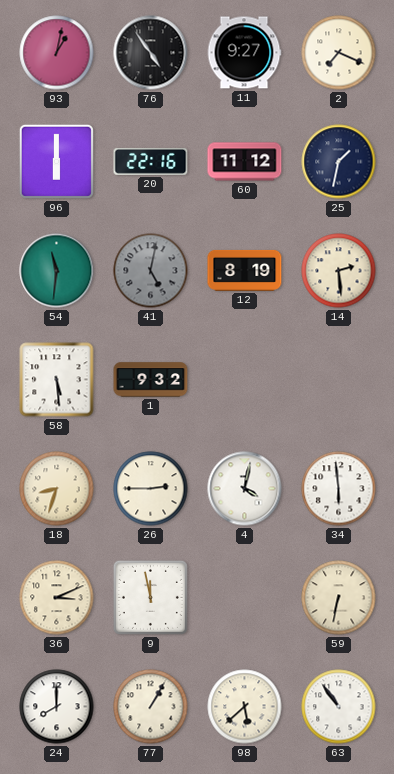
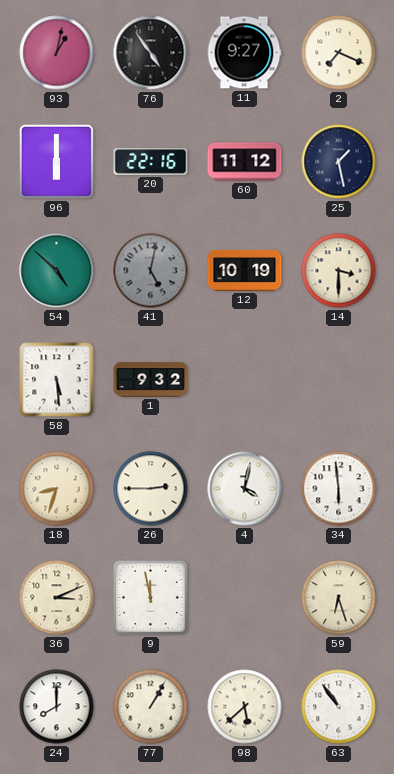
25: 1:32 -> 1:28 (339, 162)
54: 11:31 -> 4:52 (57, 271)
12: 8:19 -> 10:19 (245, 270)
14: 2:29 -> 3:30 (339, 271)
59: 6:32 -> 6:27 (339, 598)
